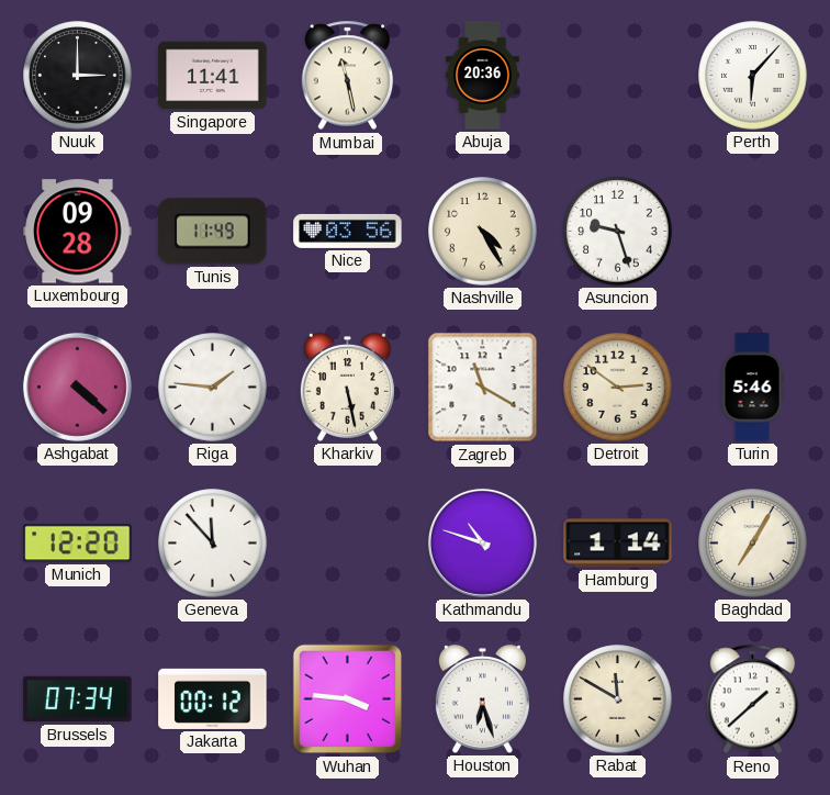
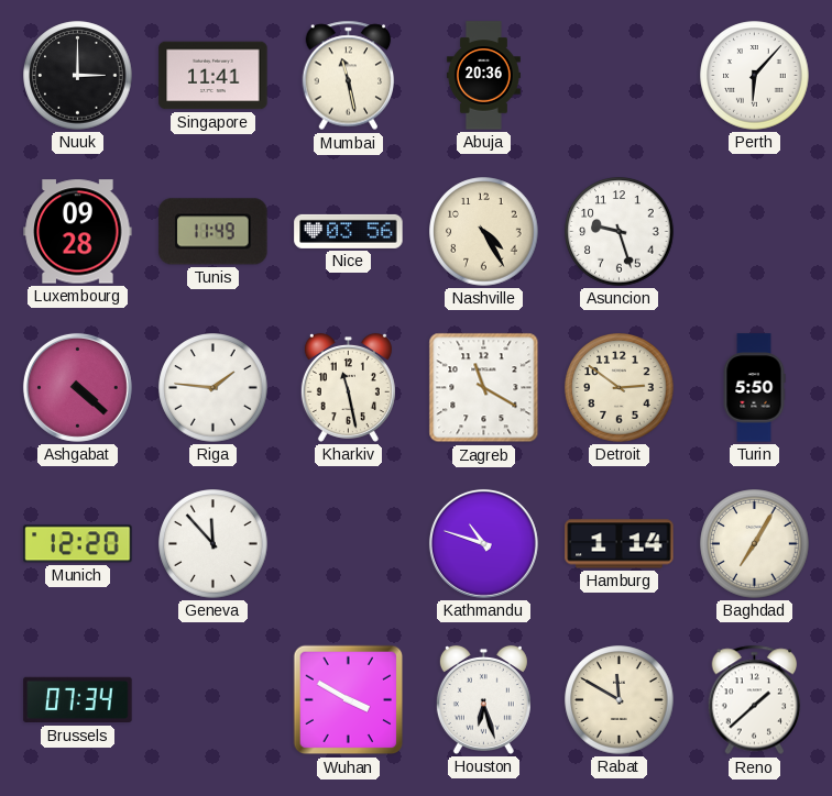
Kharkiv: 5:28 -> 11:28 (348, 387)
Turin: 5:46 -> 5:50 (754, 388)
Jakarta: 00:12 -> none (213, 698)
Wuhan: 3:46 -> 3:50 (349, 700)
